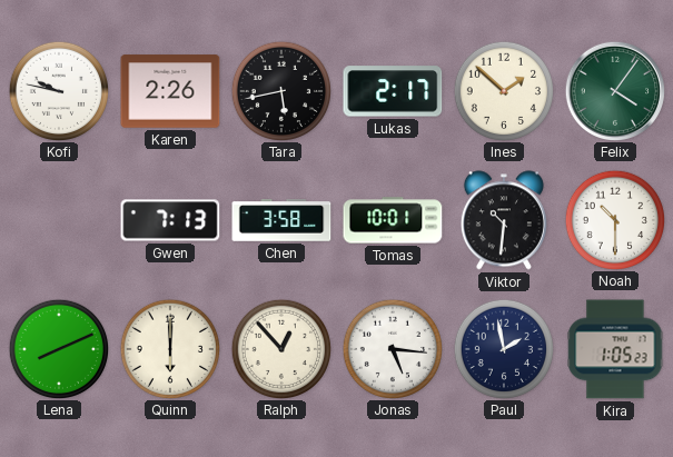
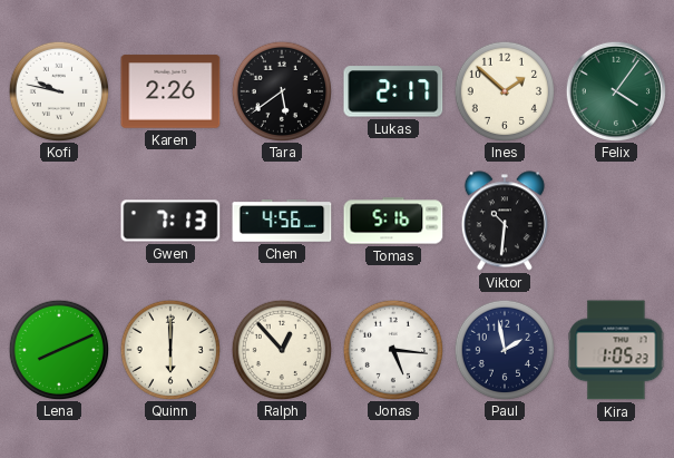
Tara: 5:43 -> 5:39 (281, 90)
Chen: 3:58 -> 4:56 (282, 221)
Tomas: 10:01 -> 5:16 (393, 221)
Noah: 10:30 -> none (614, 219)
